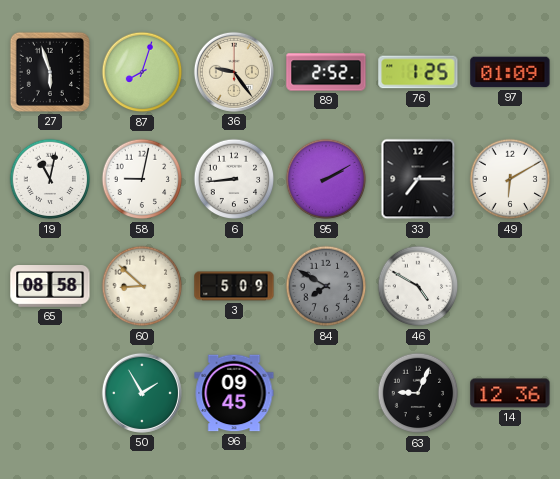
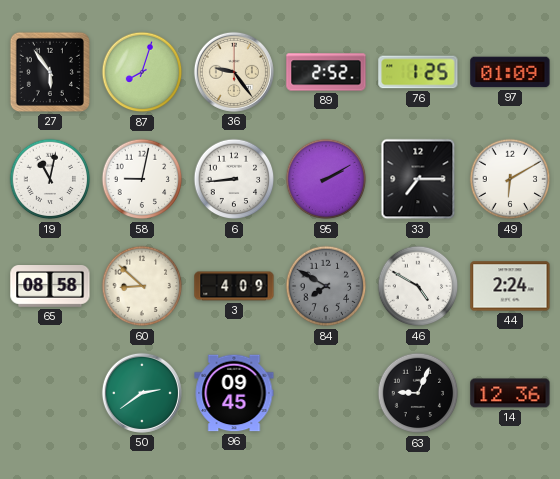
27: 5:57 -> 5:54 (50, 72)
3: 5:09 -> 4:09 (234, 286)
44: none -> 2:24 (510, 286)
50: 1:55 -> 2:39 (142, 393)
